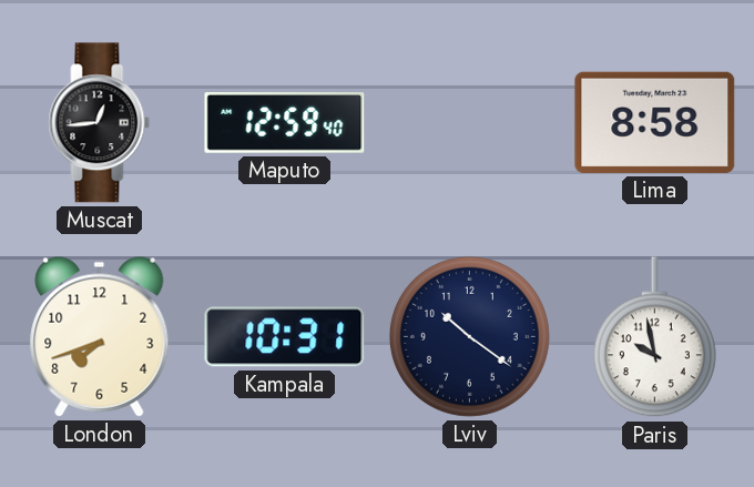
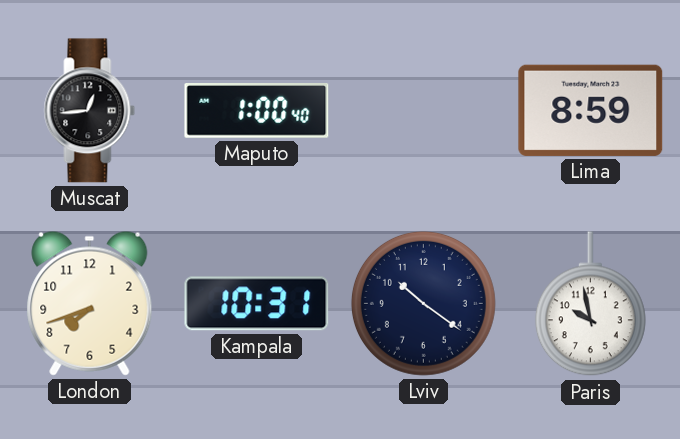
Maputo: 12:59 -> 1:00 (257, 111)
Lima: 8:58 -> 8:59 (591, 110)
